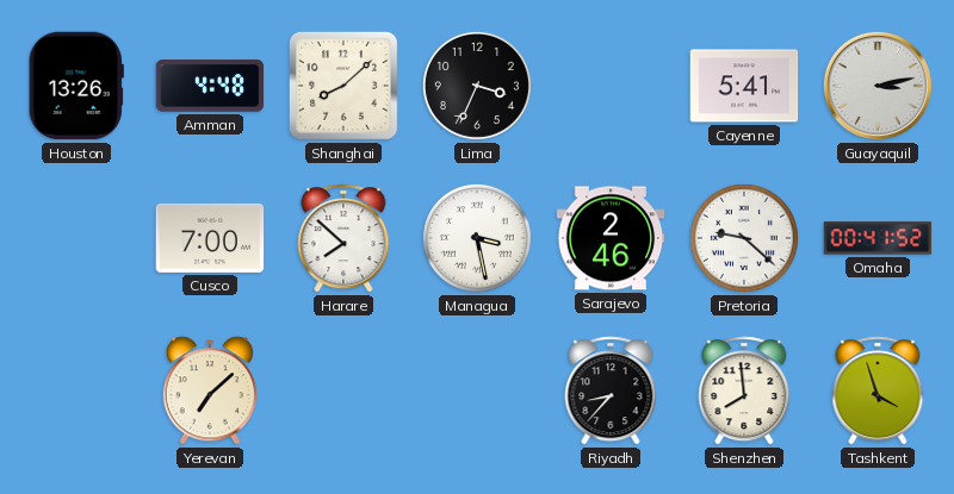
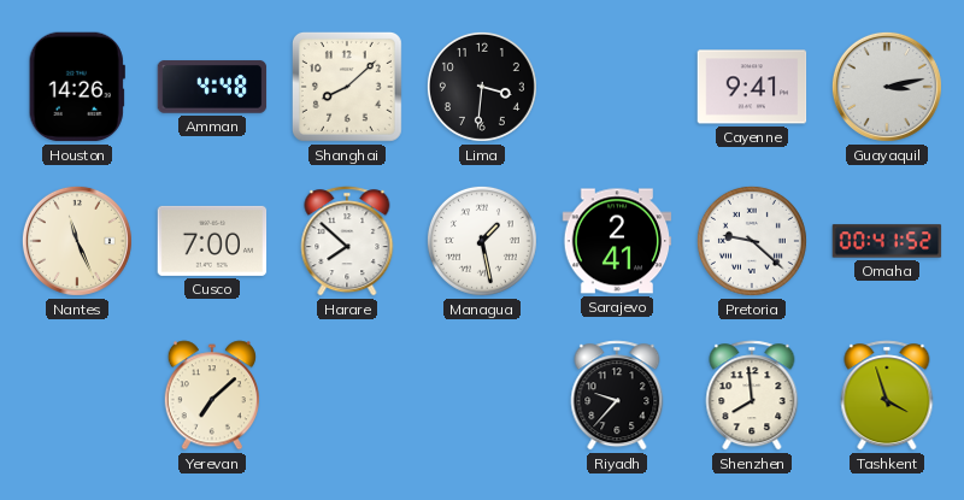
Houston: 13:26 -> 14:26 (77, 87)
Lima: 3:34 -> 3:31 (482, 87)
Cayenne: 5:41 -> 9:41 (752, 87)
Nantes: none -> 11:26 (77, 241)
Managua: 3:28 -> 1:28 (482, 241)
Sarajevo: 2:46 -> 2:41 (617, 241)
Riyadh: 8:37 -> 9:37 (617, 395)
